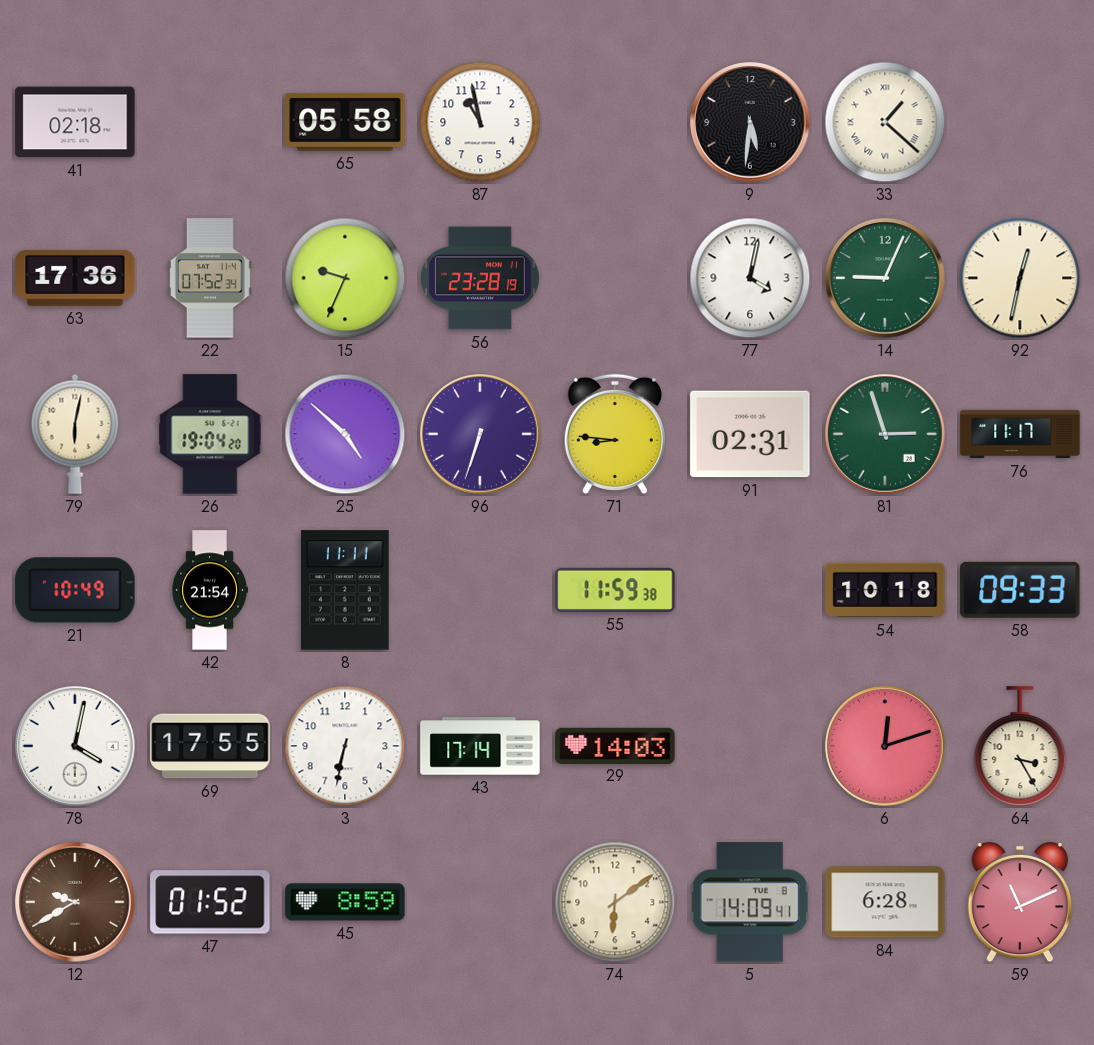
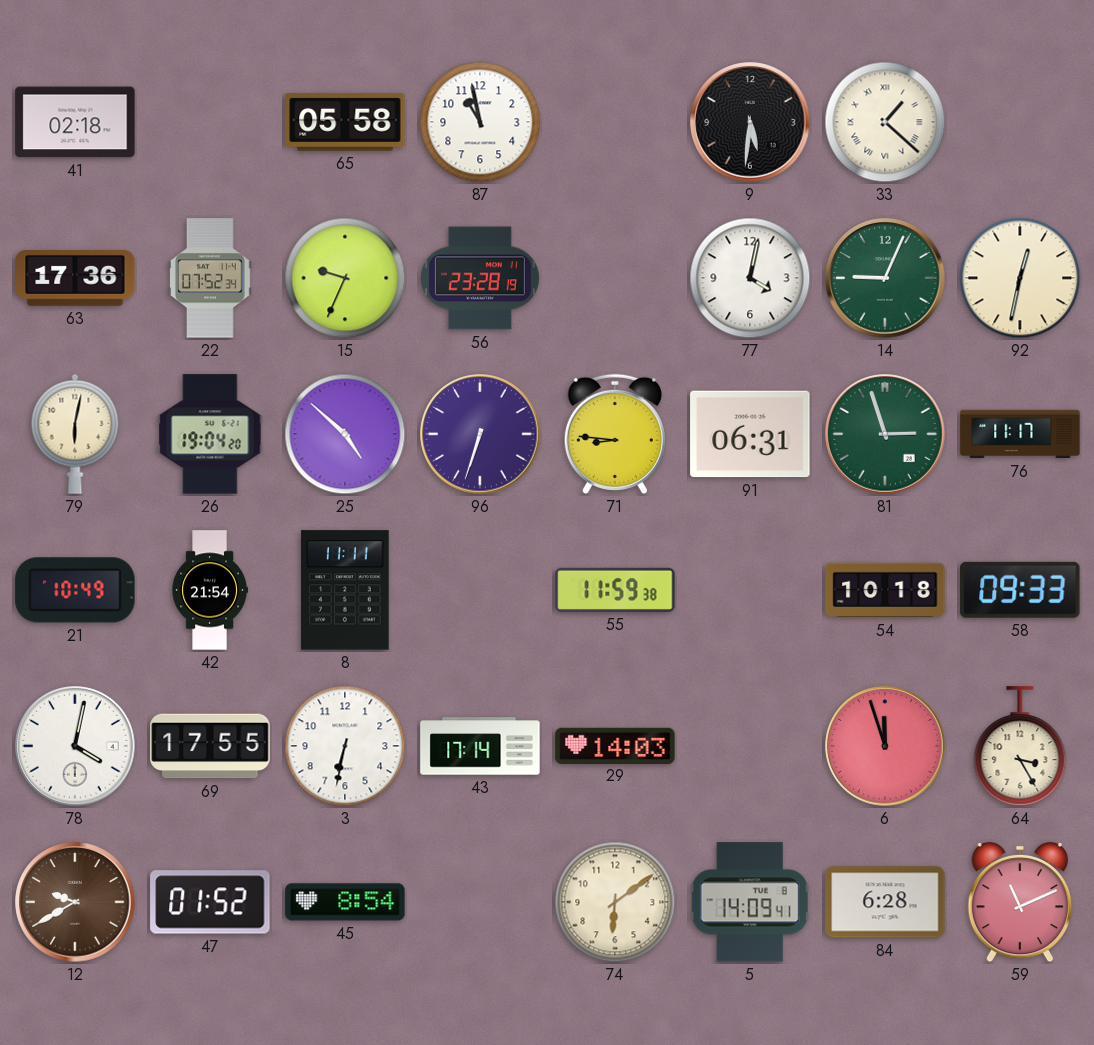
91: 02:31 -> 06:31 (750, 434)
6: 12:12 -> 11:57 (885, 746)
45: 8:59 -> 8:54 (345, 902)
